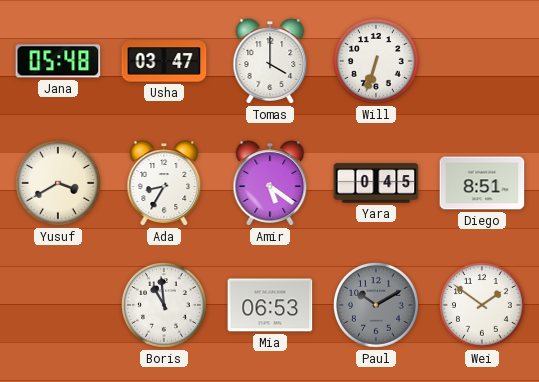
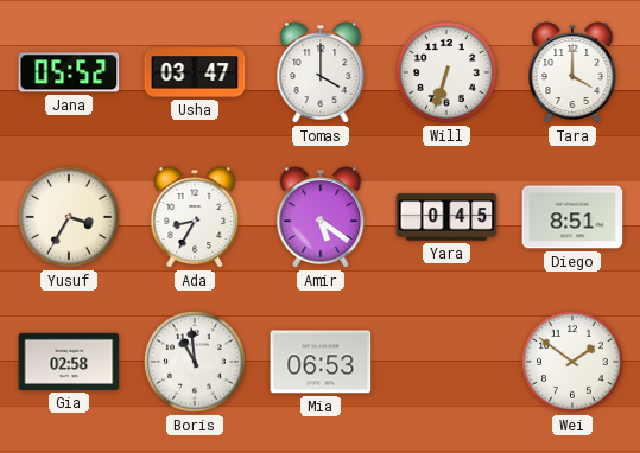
Jana: 05:48 -> 05:52 (69, 72)
Tara: none -> 4:00 (572, 72)
Yusuf: 3:40 -> 3:35 (70, 218)
Gia: none -> 02:58 (69, 362)
Paul: 10:10 -> none (377, 306)
